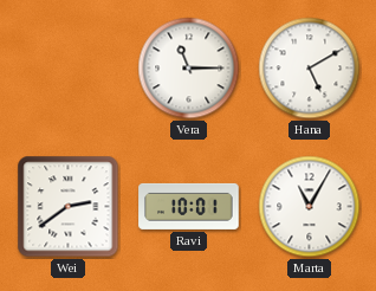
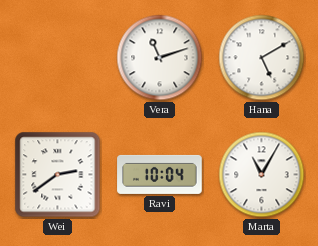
Vera: 11:15 -> 11:12 (160, 58)
Ravi: 10:01 -> 10:04 (160, 174)
